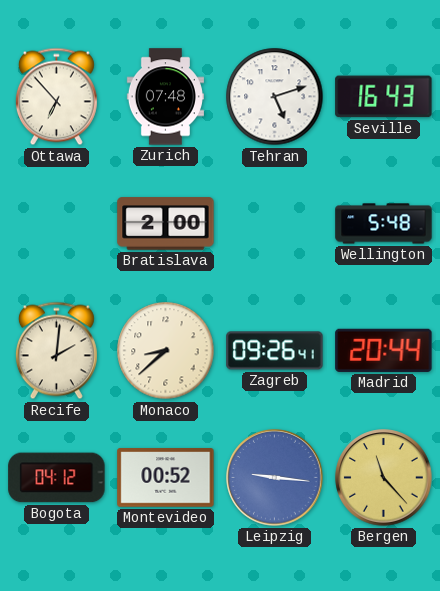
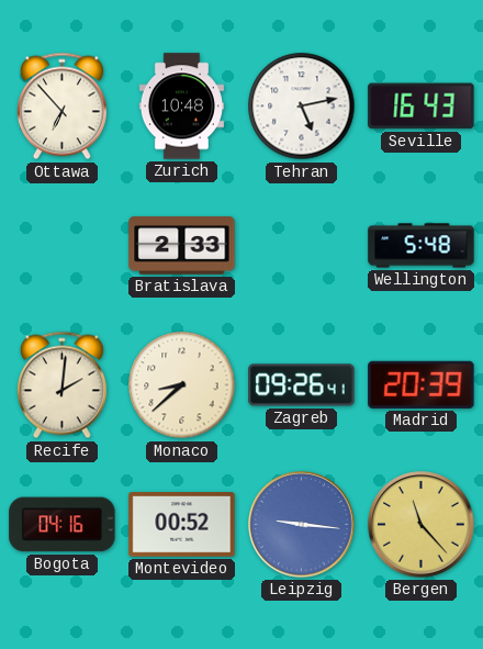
Zurich: 07:48 -> 10:48 (181, 107)
Tehran: 5:12 -> 5:13 (302, 107)
Bratislava: 2:00 -> 2:33 (182, 246)
Madrid: 20:44 -> 20:39 (422, 384)
Bogota: 04:12 -> 04:16 (63, 525)
